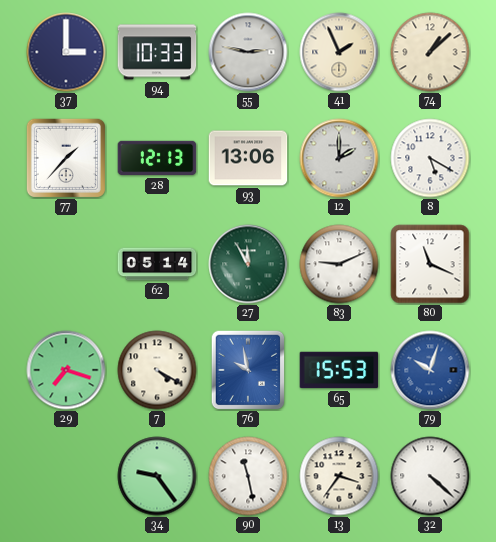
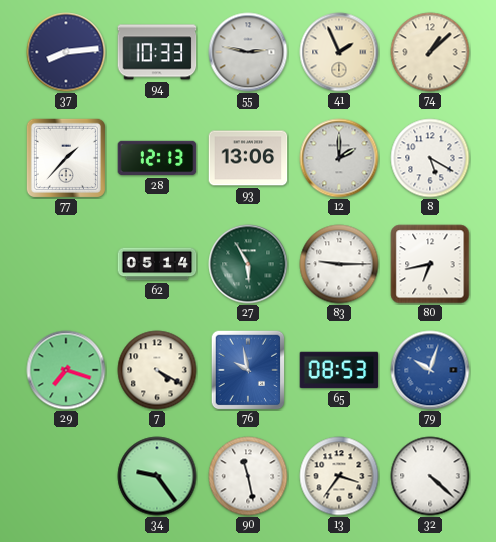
37: 3:00 -> 8:14 (66, 52)
27: 11:55 -> 5:55 (248, 264)
83: 9:11 -> 9:15 (339, 264)
80: 11:19 -> 6:43 (430, 264)
65: 15:53 -> 08:53 (339, 370)
